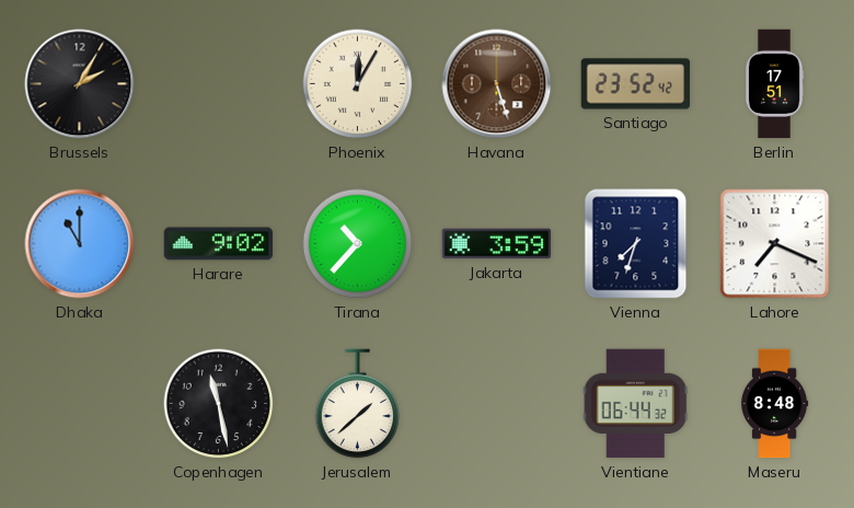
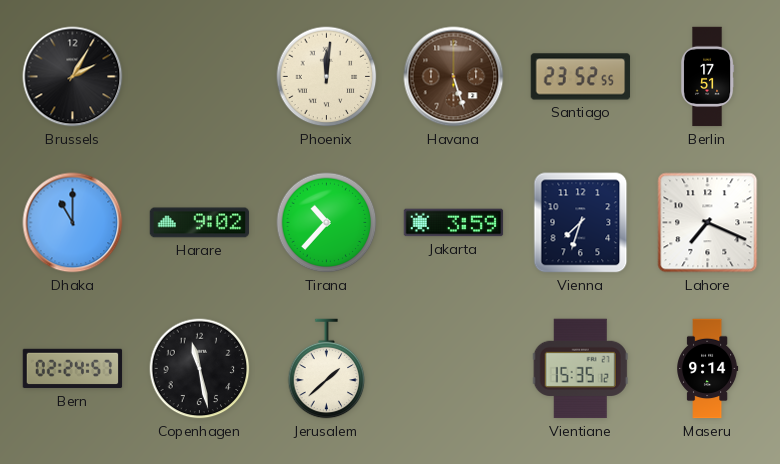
Phoenix: 12:05 -> 12:01 (327, 77)
Santiago: 23:52:42 -> 23:52:55 (581, 77)
Bern: none -> 02:24 (73, 369)
Vientiane: 06:44 -> 15:35 (580, 369)
Maseru: 8:48 -> 9:14 (708, 369)
